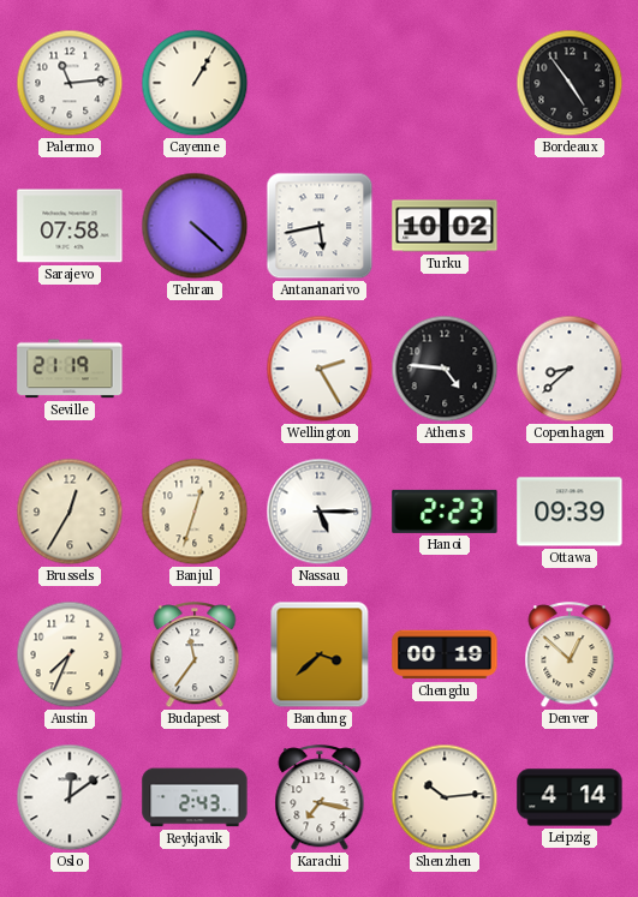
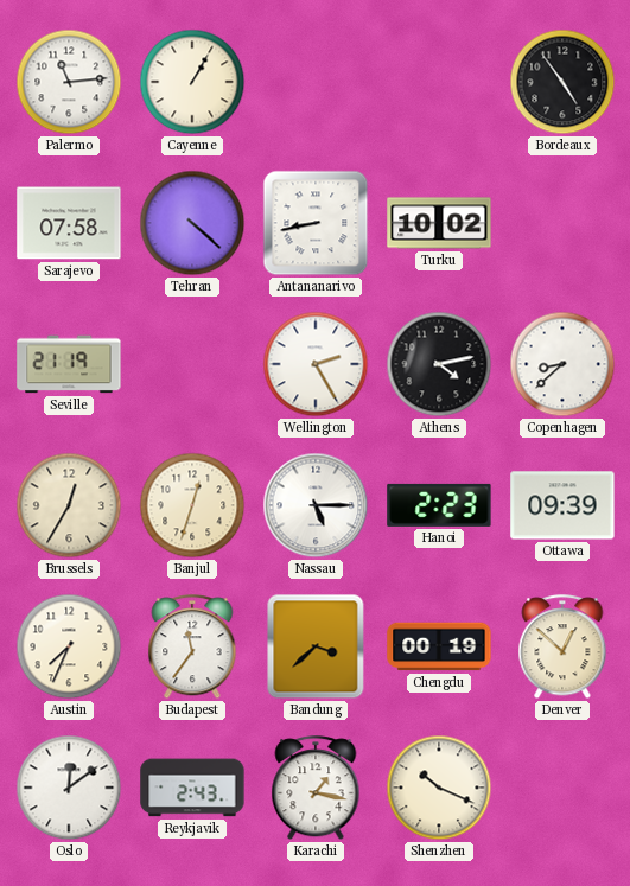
Antananarivo: 5:43 -> 8:43 (316, 223)
Athens: 4:46 -> 4:13 (439, 364)
Karachi: 7:17 -> 1:17 (316, 789)
Shenzhen: 10:14 -> 10:19 (439, 788)
Leipzig: 4:14 -> none (570, 797)
